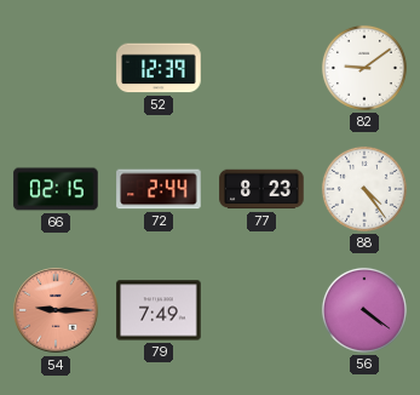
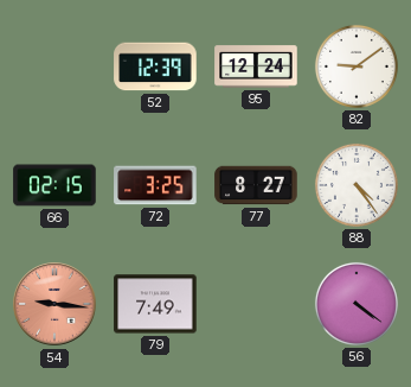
95: none -> 12:24 (256, 66)
72: 2:44 -> 3:25 (155, 185)
77: 8:23 -> 8:27 (256, 185)
54: 9:15 -> 9:16 (54, 304)
